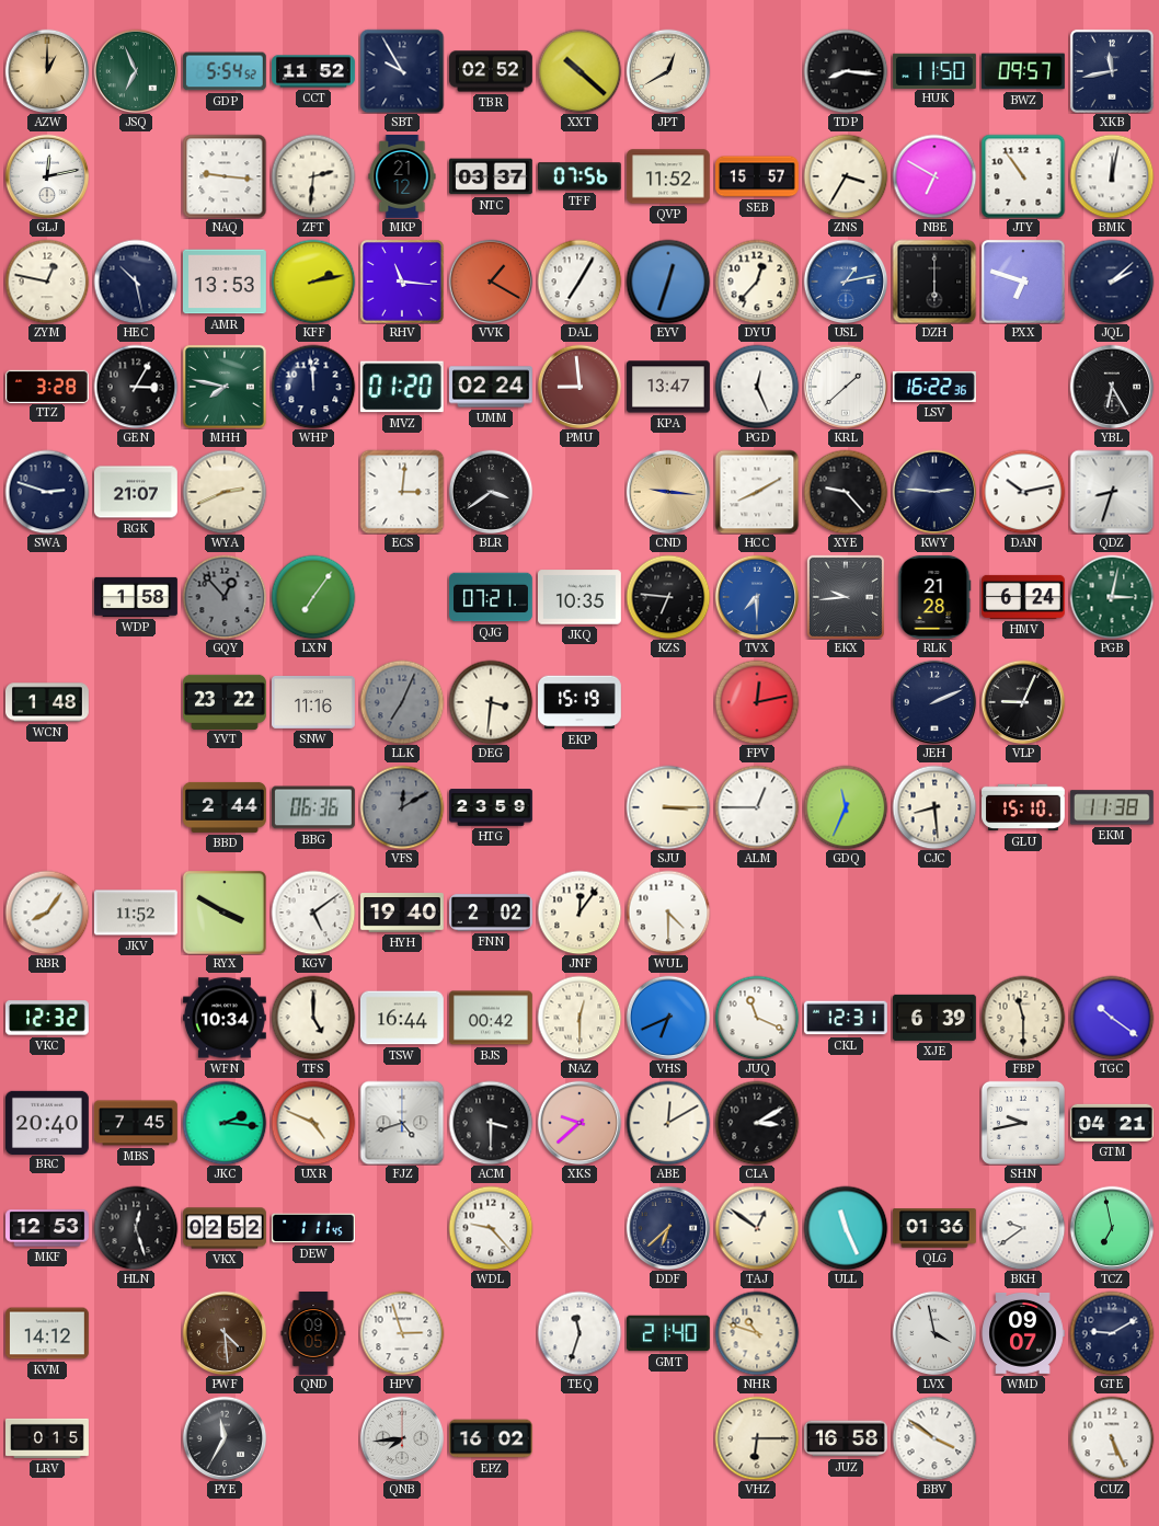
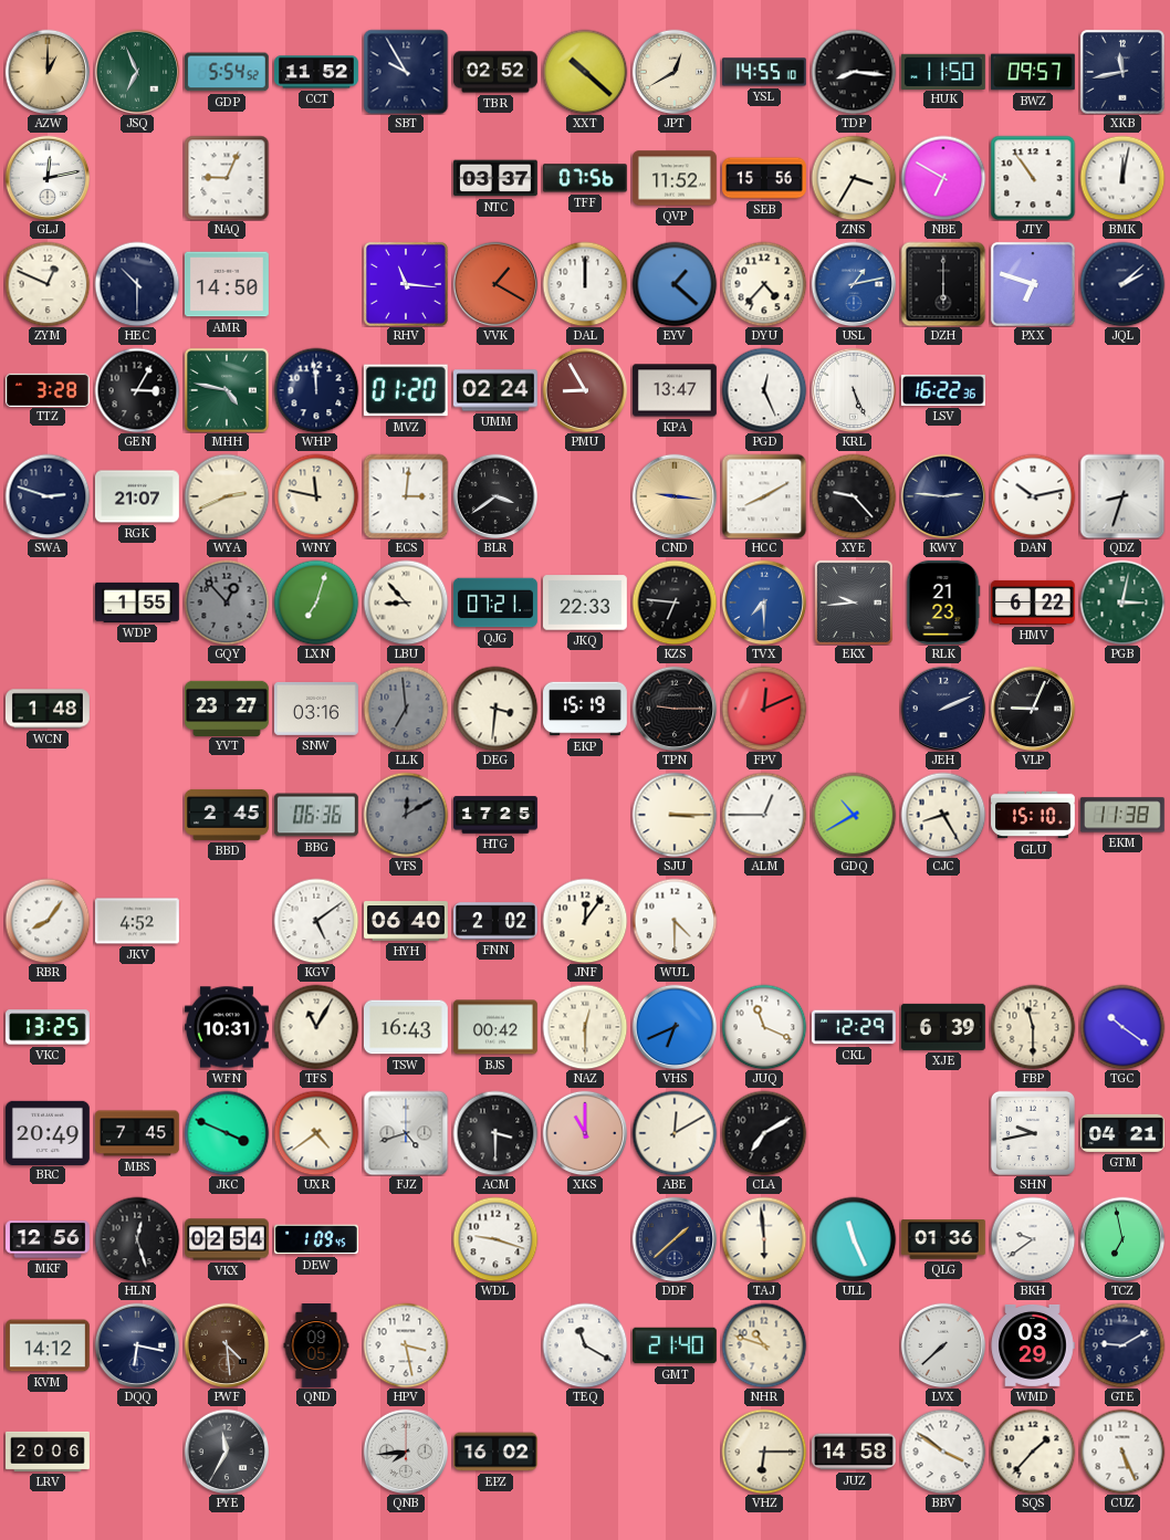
YSL: none -> 14:55 (764, 72)
NAQ: 9:16 -> 9:04 (227, 178)
ZFT: 2:31 -> none (313, 176)
MKP: 21:12 -> none (402, 177)
SEB: 15:57 -> 15:56 (765, 178)
ZYM: 12:47 -> 12:49 (48, 284)
HEC: 10:28 -> 10:30 (137, 284)
AMR: 13:53 -> 14:50 (227, 284)
KFF: 2:13 -> none (313, 282)
DAL: 7:05 -> 12:00 (585, 284)
EYV: 12:33 -> 1:22 (675, 284)
DYU: 12:37 -> 4:37 (764, 284)
MHH: 7:47 -> 4:47 (227, 390)
PMU: 8:59 -> 8:55 (585, 390)
KRL: 1:38 -> 5:26 (854, 390)
YBL: 6:25 -> none (1112, 387)
WNY: none -> 11:47 (316, 496)
WDP: 1:58 -> 1:55 (138, 603)
LXN: 7:06 -> 7:03 (316, 603)
LBU: none -> 8:53 (406, 603)
JKQ: 10:35 -> 22:33 (585, 603)
RLK: 21:28 -> 21:23 (943, 603)
HMV: 6:24 -> 6:22 (1033, 603)
YVT: 23:22 -> 23:27 (228, 708)
SNW: 11:16 -> 03:16 (316, 709)
LLK: 7:04 -> 6:59 (406, 709)
TPN: none -> 9:15 (675, 709)
FPV: 12:13 -> 12:11 (764, 709)
BBD: 2:44 -> 2:45 (228, 815)
HTG: 23:59 -> 17:25 (497, 815)
GDQ: 11:34 -> 10:40 (854, 815)
CJC: 8:29 -> 8:25 (943, 815)
JKV: 11:52 -> 4:52 (137, 921)
RYX: 3:50 -> none (225, 913)
HYH: 19:40 -> 06:40 (407, 921)
VKC: 12:32 -> 13:25 (48, 1027)
WFN: 10:34 -> 10:31 (228, 1027)
TFS: 5:00 -> 11:05 (316, 1027)
TSW: 16:44 -> 16:43 (406, 1027)
CKL: 12:31 -> 12:29 (854, 1027)
BRC: 20:40 -> 20:49 (48, 1132)
JKC: 2:16 -> 3:49 (227, 1133)
UXR: 4:49 -> 4:39 (316, 1133)
XKS: 9:38 -> 11:00 (585, 1133)
CLA: 3:10 -> 7:10 (764, 1133)
MKF: 12:53 -> 12:56 (49, 1239)
VKX: 02:52 -> 02:54 (228, 1239)
DEW: 1:11 -> 1:09 (317, 1239)
WDL: 9:23 -> 9:18 (495, 1239)
DDF: 6:38 -> 1:38 (675, 1239)
TAJ: 12:51 -> 5:59 (764, 1239)
DQQ: none -> 6:17 (137, 1345)
HPV: 2:57 -> 3:28 (406, 1345)
TEQ: 11:33 -> 11:20 (585, 1345)
LVX: 3:58 -> 7:38 (943, 1345)
WMD: 09:07 -> 03:29 (1033, 1345)
LRV: 0:15 -> 20:06 (49, 1452)
JUZ: 16:58 -> 14:58 (855, 1452)
SQS: none -> 1:37 (1033, 1452)
